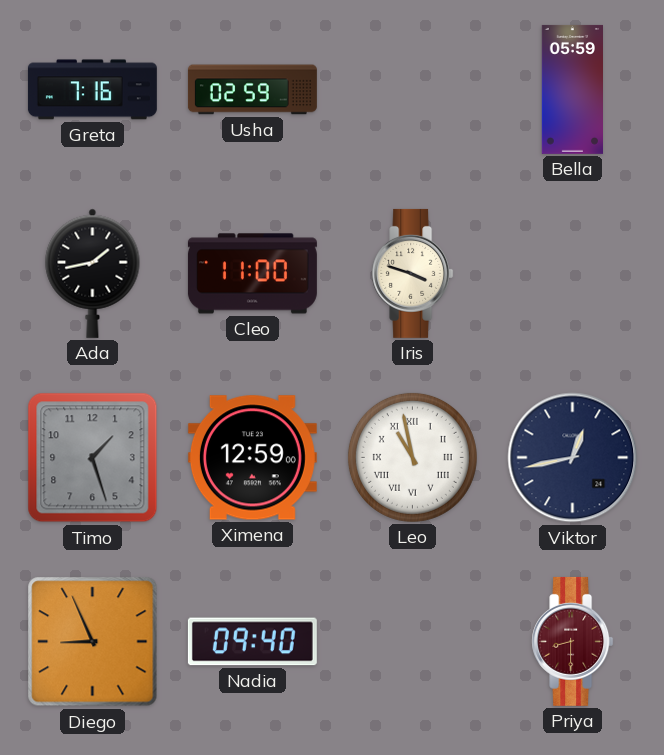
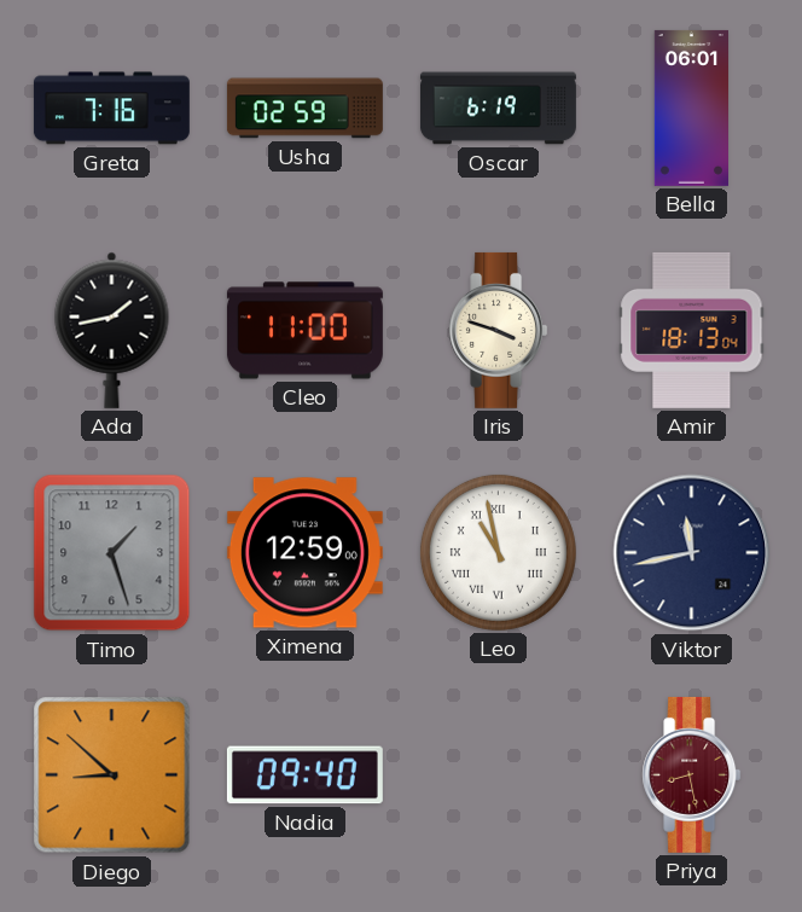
Oscar: none -> 6:19 (498, 109)
Bella: 05:59 -> 06:01 (691, 108)
Amir: none -> 18:13 (692, 330)
Viktor: 12:43 -> 11:43 (692, 553)
Diego: 8:56 -> 8:52 (112, 776)
Priya: 8:30 -> 8:28 (692, 774)
